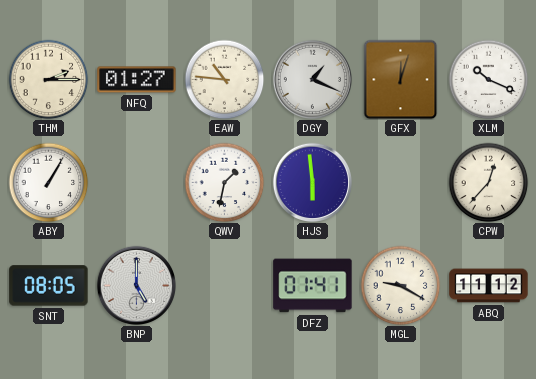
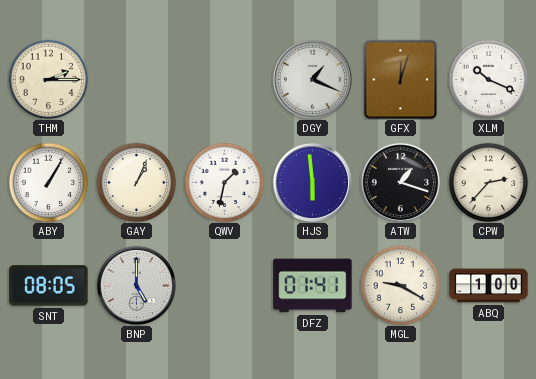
NFQ: 01:27 -> none (137, 80)
EAW: 10:46 -> none (224, 79)
GAY: none -> 1:04 (136, 182)
ATW: none -> 1:18 (400, 182)
CPW: 12:37 -> 2:37 (488, 182)
ABQ: 11:12 -> 1:00 (489, 286)
